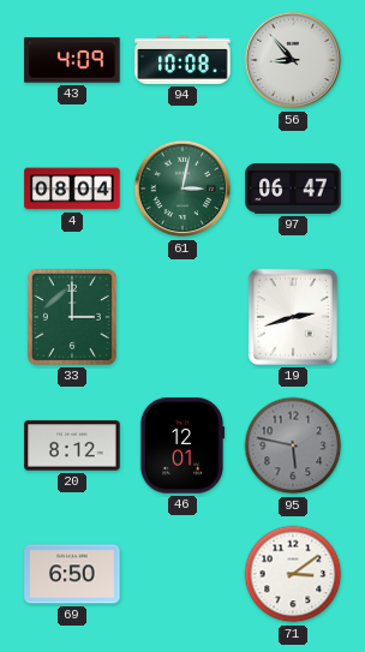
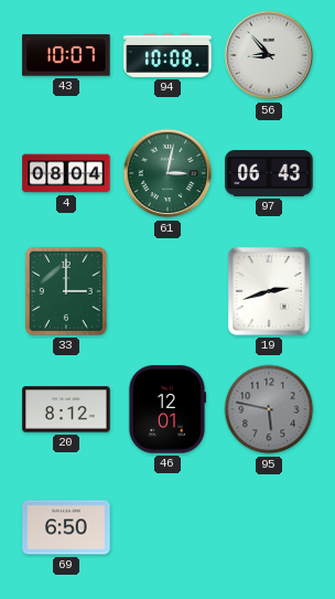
43: 4:09 -> 10:07 (66, 55)
97: 06:47 -> 06:43 (269, 173)
71: 3:09 -> none (293, 574)
